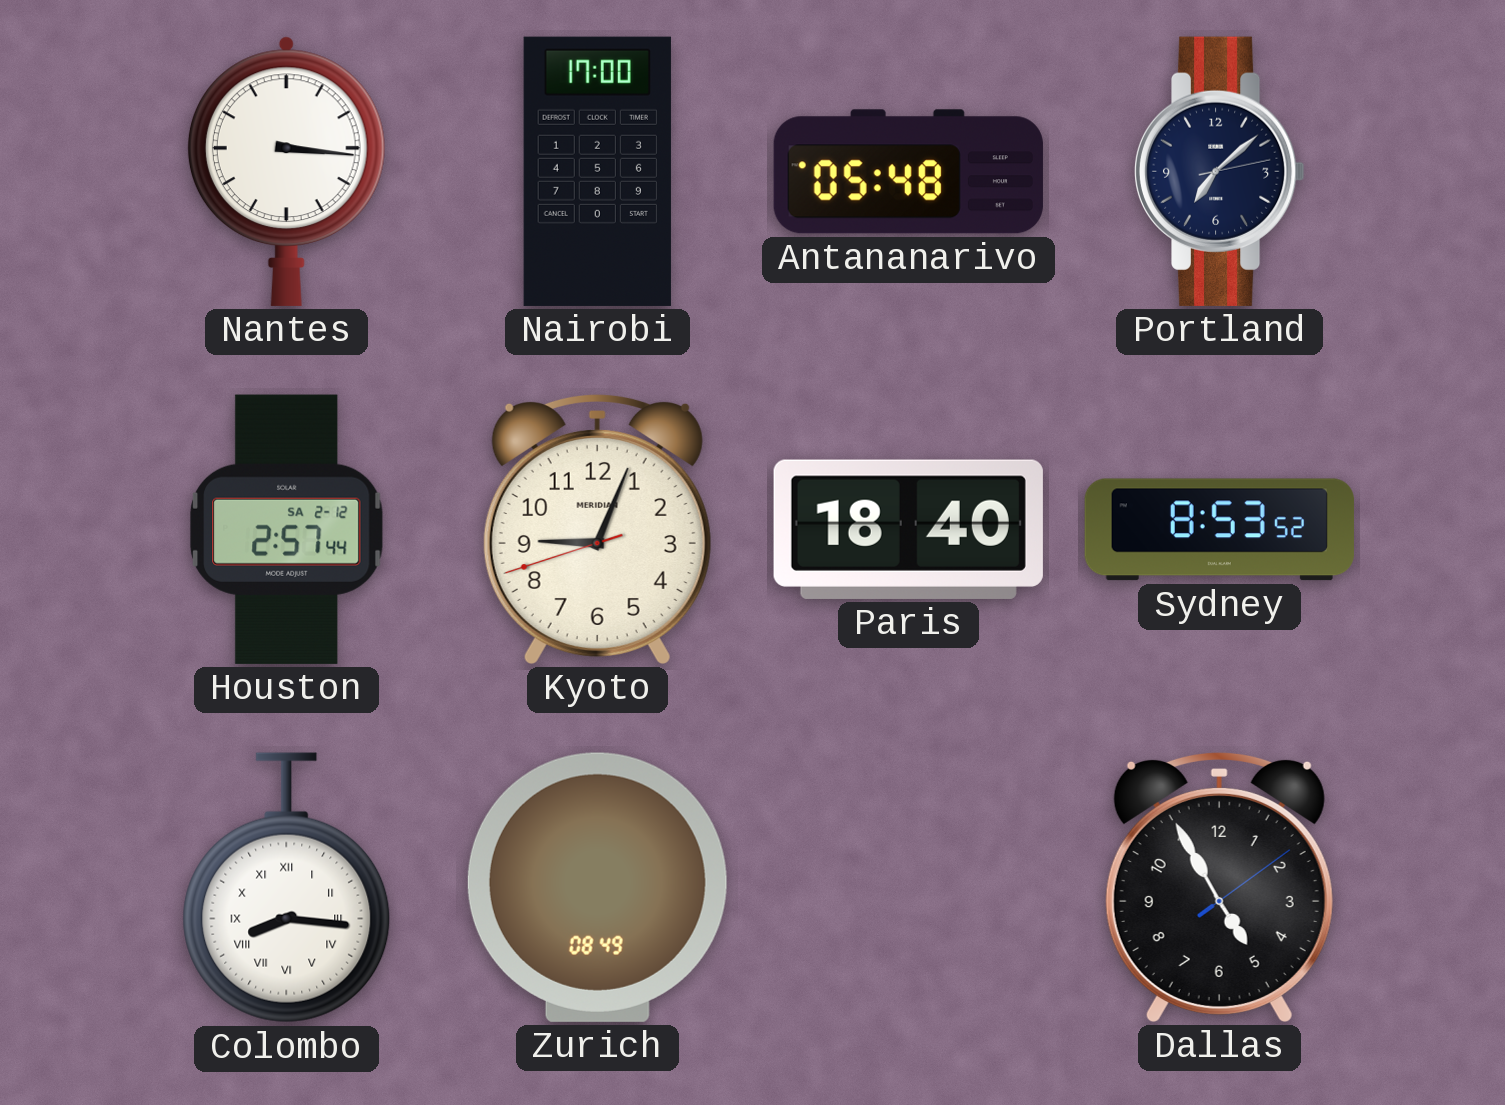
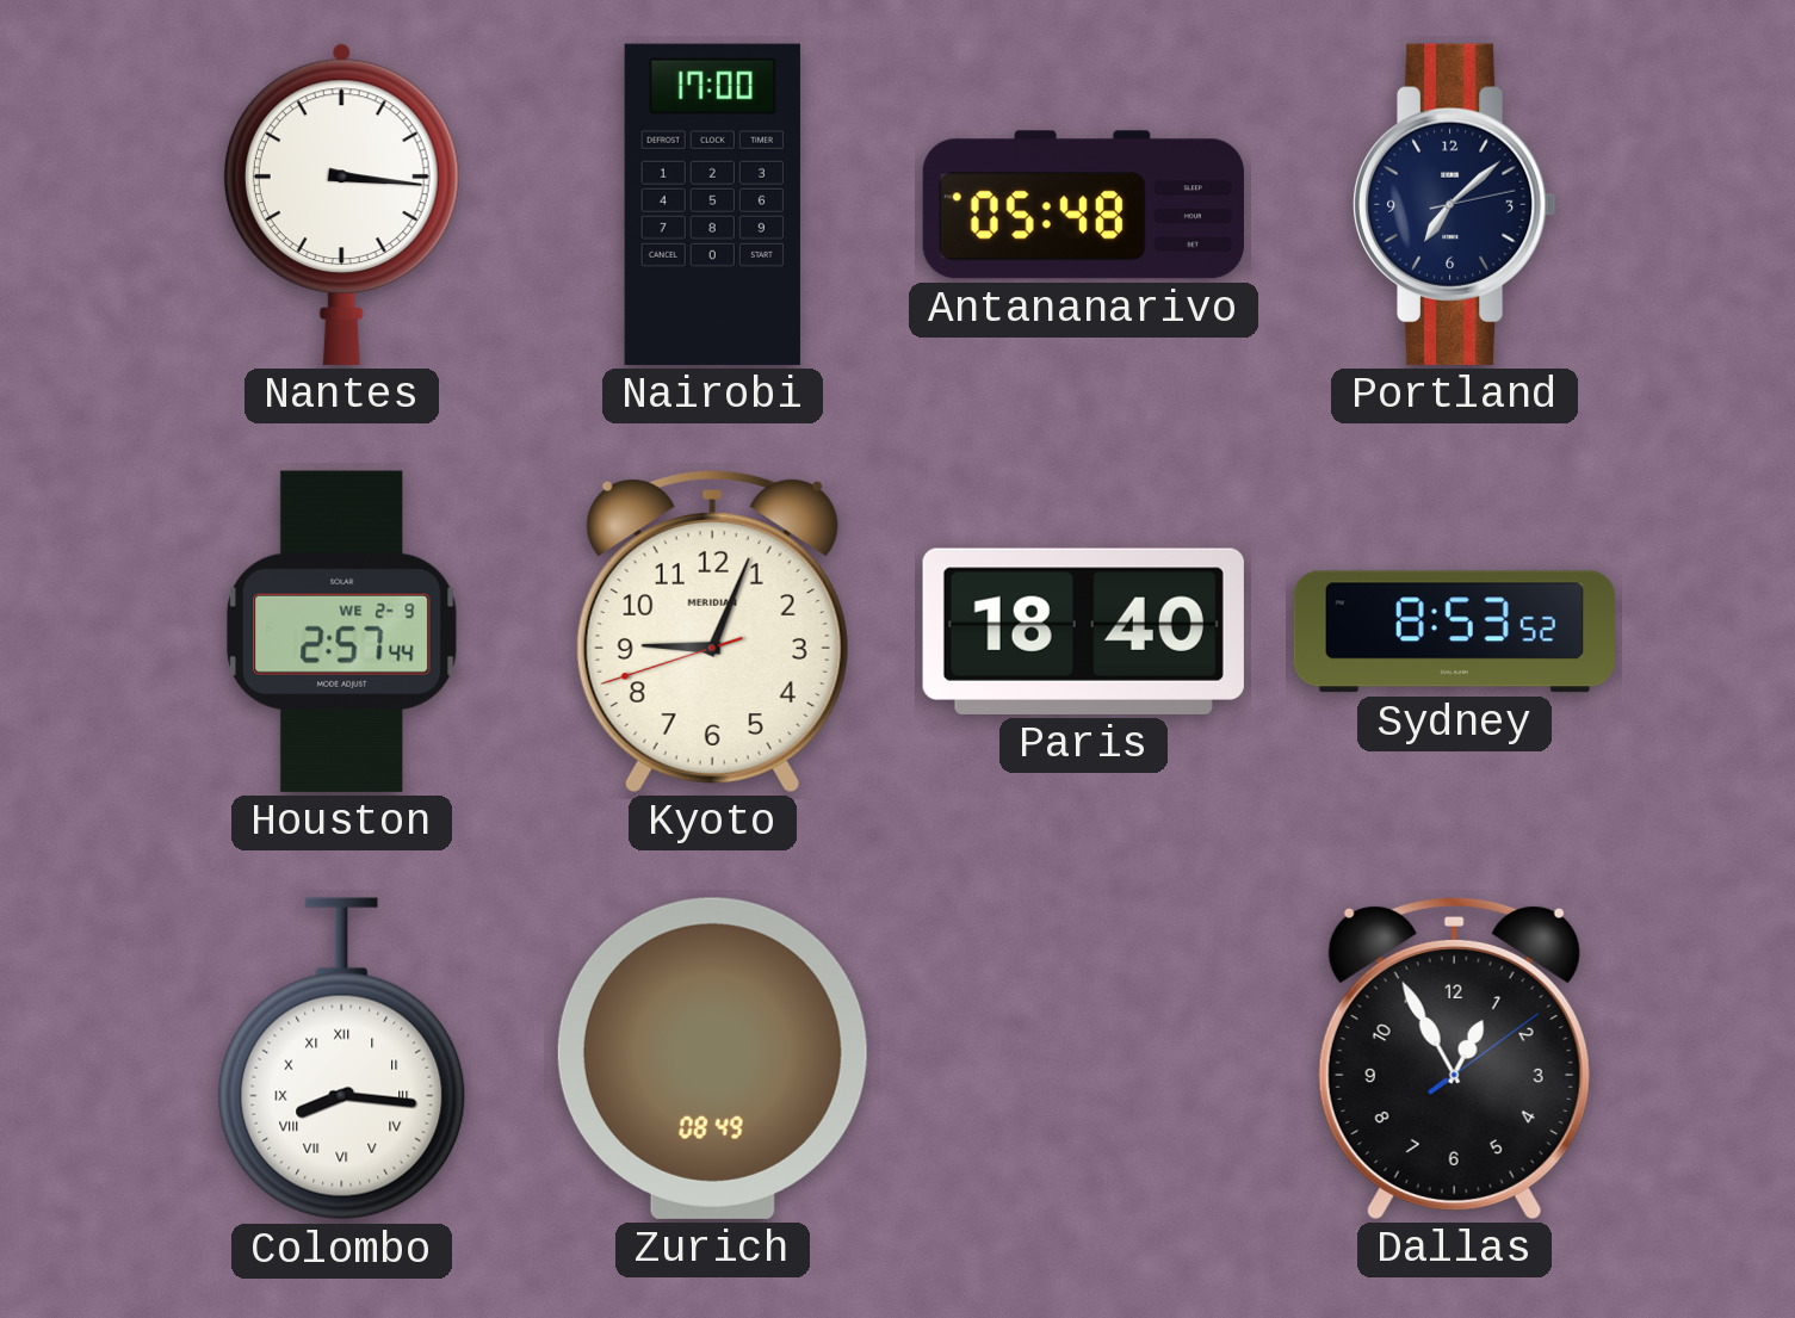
Houston date: SA 2-12 -> WE 2-9 (342, 631)
Dallas: 4:55 -> 12:55 (1454, 1058)
